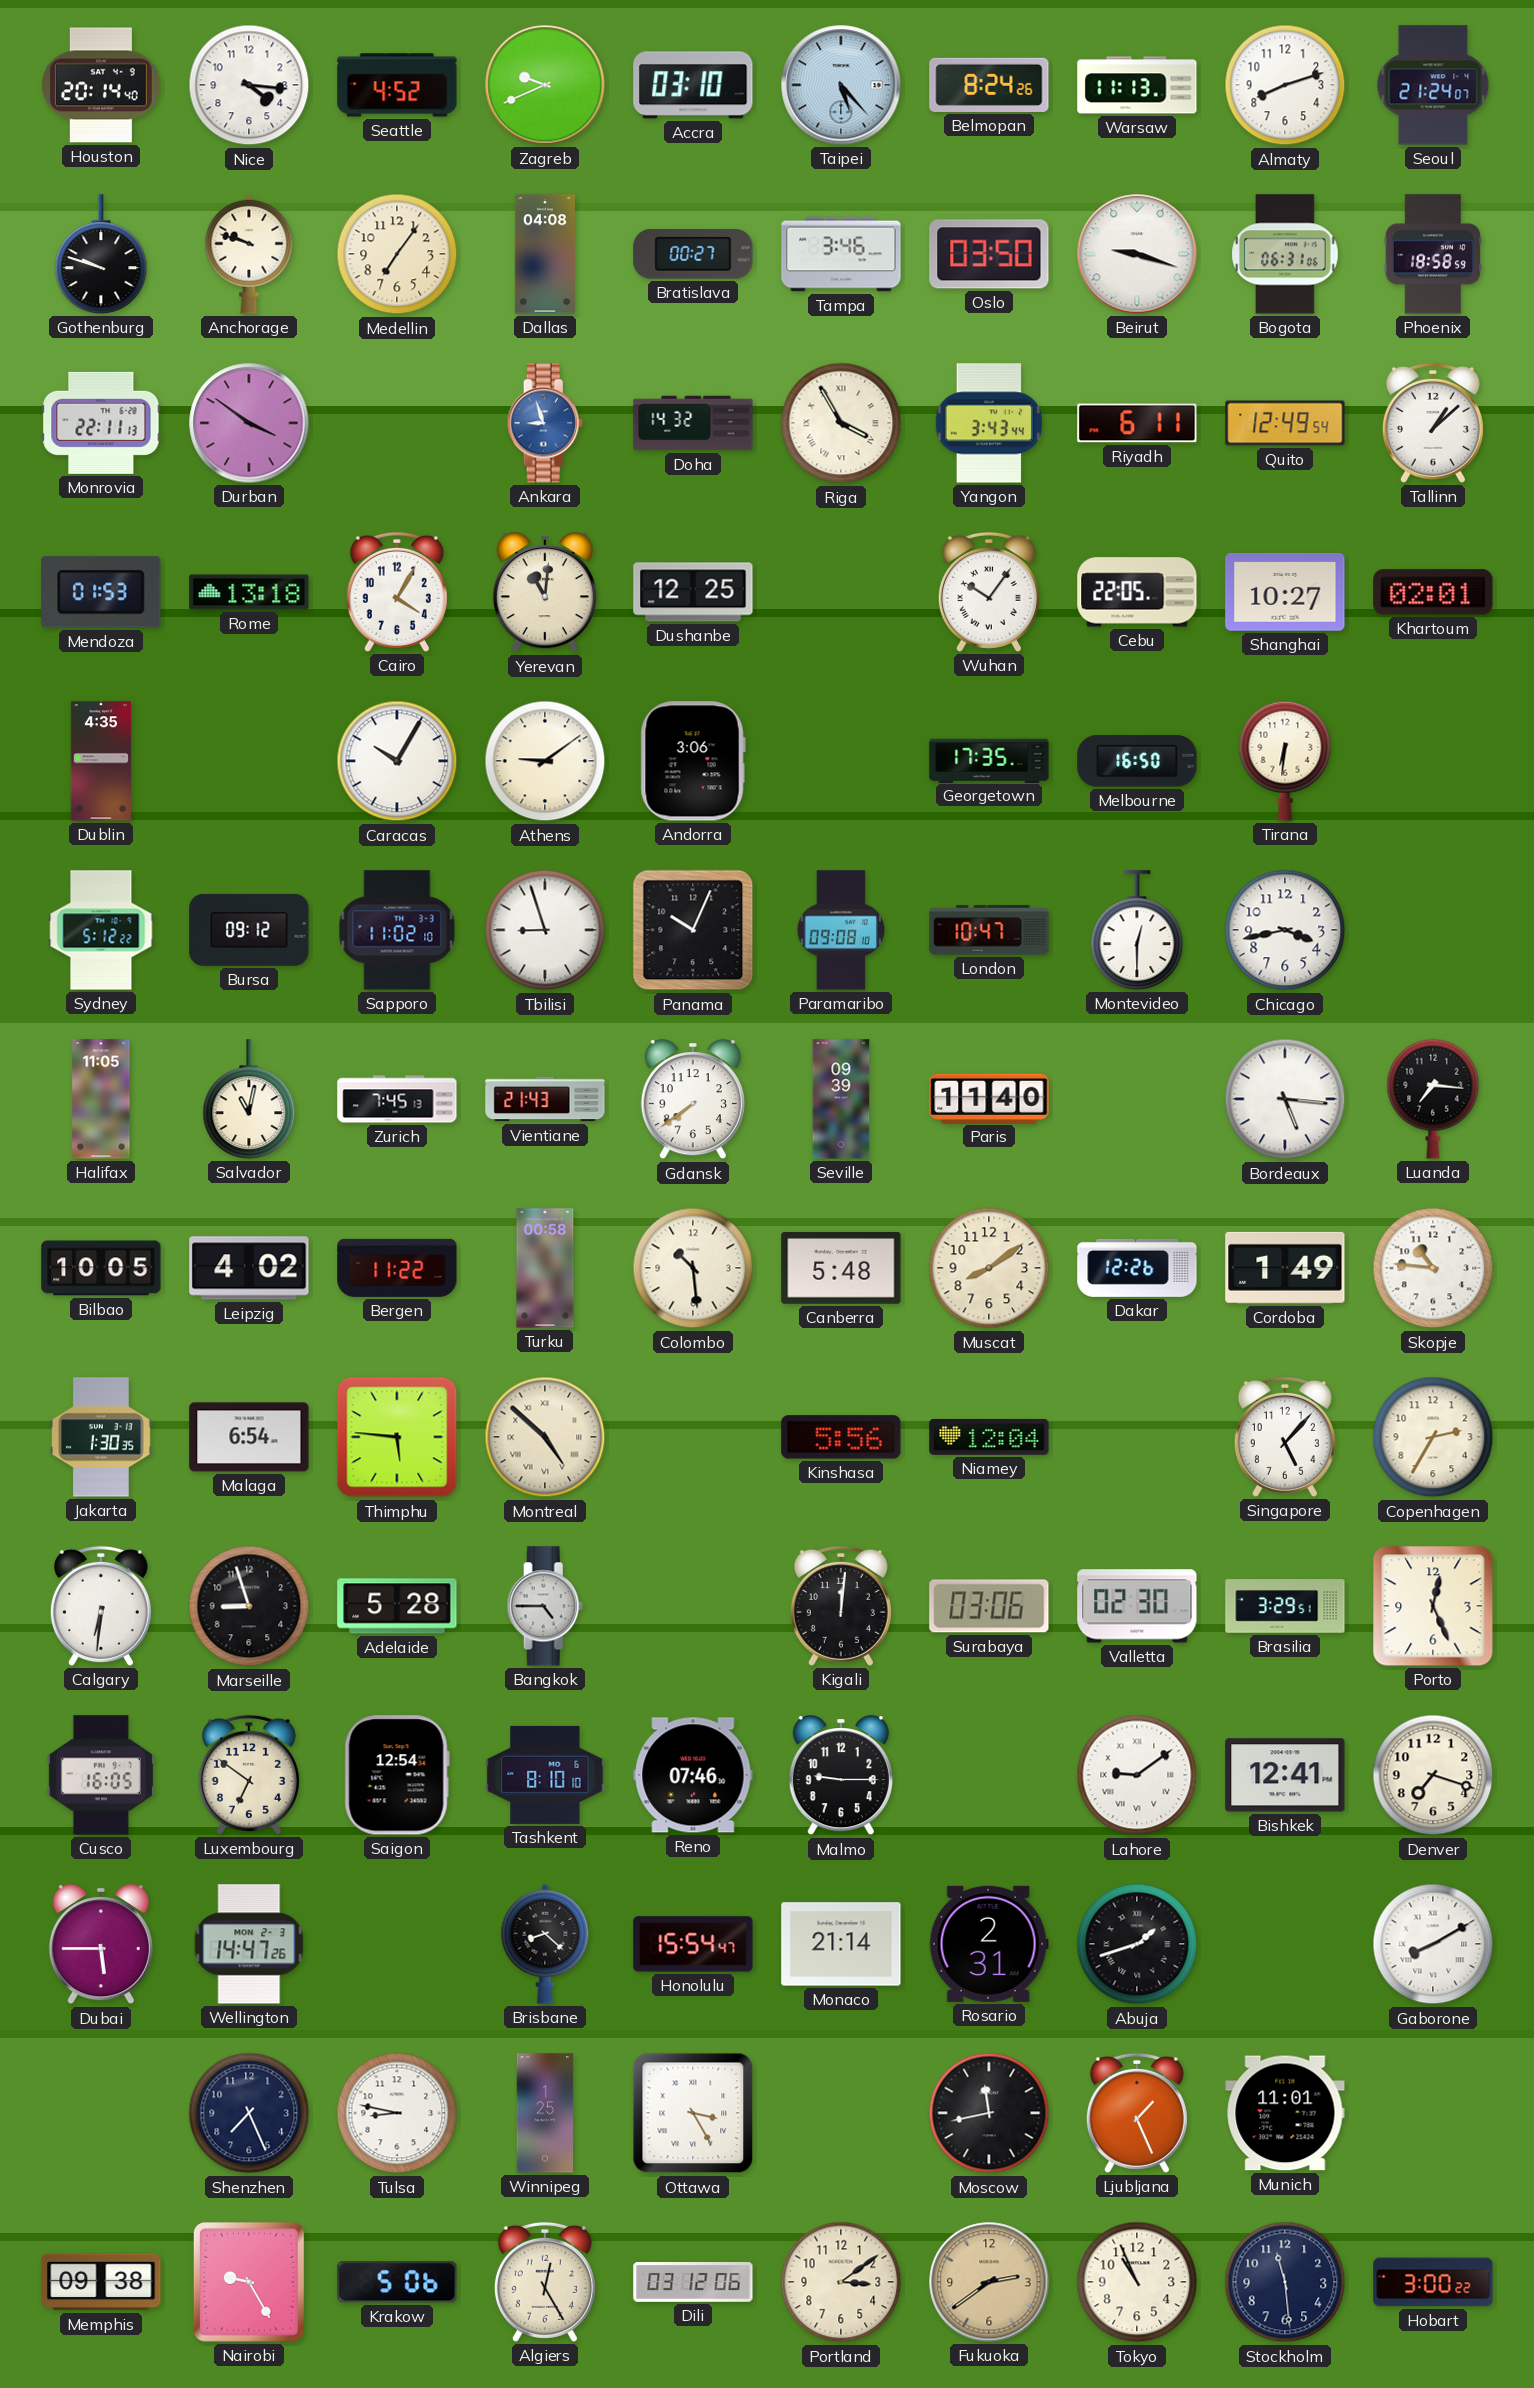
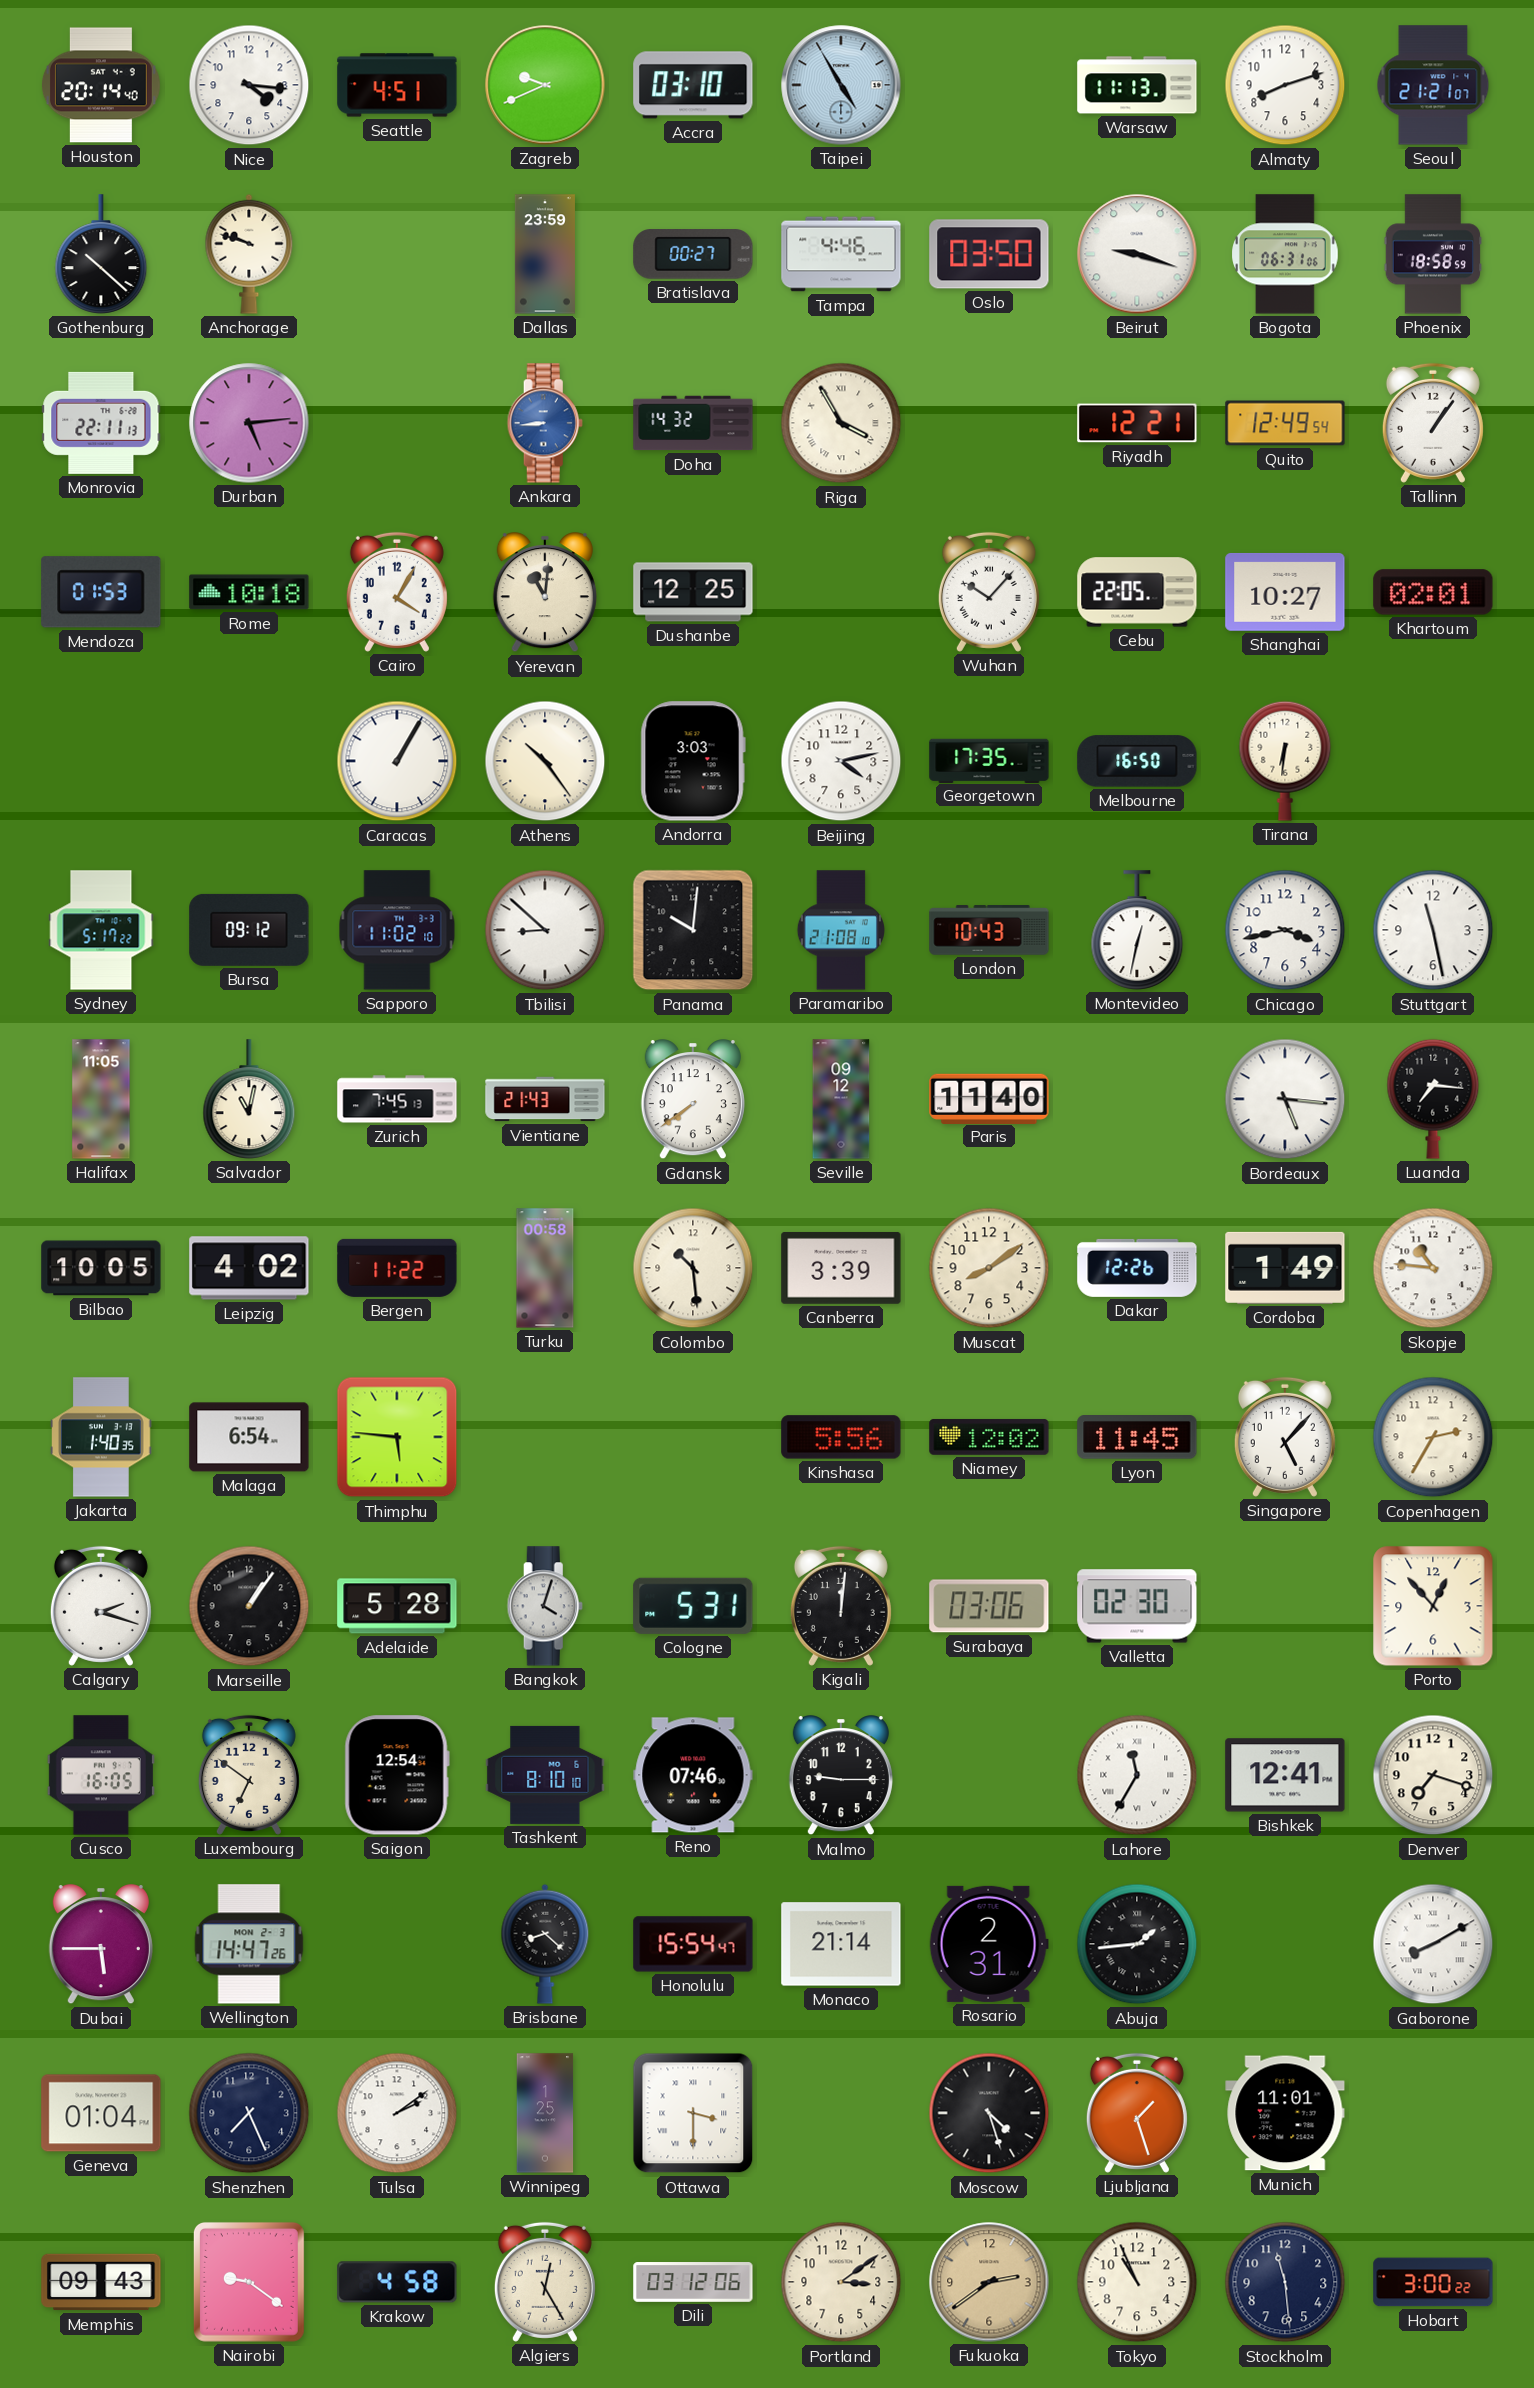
Seattle: 4:52 -> 4:51 (397, 85)
Taipei: 5:23 -> 4:55 (841, 85)
Belmopan: 8:24 -> none (989, 85)
Seoul: 21:24 -> 21:21 (1433, 85)
Gothenburg: 9:48 -> 10:22 (101, 254)
Medellin: 7:06 -> none (397, 254)
Dallas: 04:08 -> 23:59 (545, 254)
Tampa: 3:46 -> 4:46 (841, 254)
Durban: 3:51 -> 5:14 (249, 423)
Ankara: 8:57 -> 8:44 (545, 423)
Yangon: 3:43 -> none (989, 423)
Riyadh: 6:11 -> 12:21 (1137, 423)
Tallinn: 1:08 -> 1:06 (1433, 423)
Rome: 13:18 -> 10:18 (249, 592)
Wuhan: 10:06 -> 10:07 (989, 592)
Dublin: 4:35 -> none (101, 761)
Caracas: 10:05 -> 1:05 (397, 761)
Athens: 9:09 -> 10:24 (545, 761)
Andorra: 3:06 -> 3:03 (693, 761)
Beijing: none -> 4:13 (841, 761)
Sydney: 5:12 -> 5:17 (101, 930)
Tbilisi: 8:57 -> 8:52 (545, 930)
Panama: 10:04 -> 10:01 (693, 930)
Paramaribo: 09:08 -> 21:08 (841, 930)
London: 10:47 -> 10:43 (989, 930)
Montevideo: 12:30 -> 12:32 (1137, 930)
Stuttgart: none -> 11:28 (1433, 930)
Seville: 09:39 -> 09:12 (841, 1099)
Canberra: 5:48 -> 3:39 (841, 1268)
Jakarta: 1:30 -> 1:40 (102, 1437)
Montreal: 4:52 -> none (545, 1437)
Niamey: 12:04 -> 12:02 (989, 1437)
Lyon: none -> 11:45 (1137, 1438)
Calgary: 6:31 -> 2:18 (101, 1606)
Marseille: 8:57 -> 1:06 (249, 1606)
Bangkok: 4:45 -> 4:03 (545, 1606)
Cologne: none -> 5:31 (693, 1606)
Brasilia: 3:29 -> none (1285, 1606)
Porto: 12:26 -> 12:53 (1433, 1606)
Lahore: 9:09 -> 11:35 (1137, 1775)
Abuja: 1:42 -> 1:44 (1137, 1944)
Geneva: none -> 01:04 (101, 2113)
Tulsa: 8:47 -> 2:09 (397, 2113)
Ottawa: 3:25 -> 3:30 (693, 2113)
Moscow: 11:43 -> 4:27 (989, 2113)
Ljubljana: 1:26 -> 1:27 (1137, 2113)
Memphis: 09:38 -> 09:43 (101, 2282)
Nairobi: 9:25 -> 9:21 (249, 2282)
Krakow: 5:06 -> 4:58 (397, 2282)
